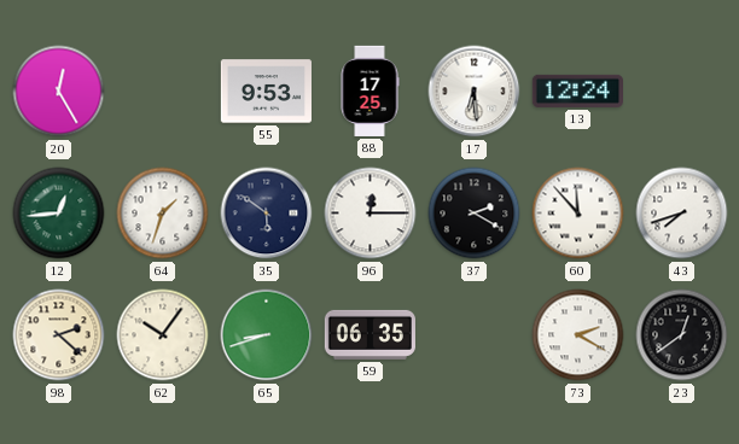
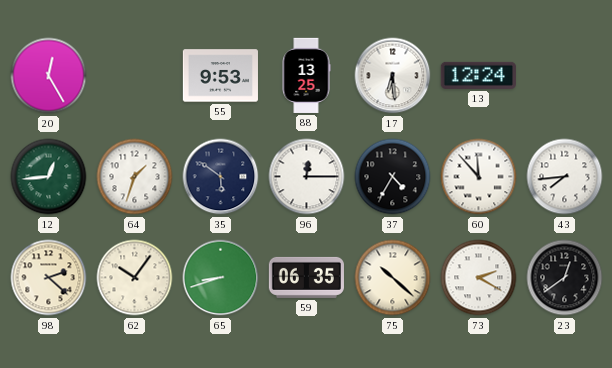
88: 17:25 -> 13:25 (306, 75)
37: 2:20 -> 4:35 (393, 177)
43: 7:42 -> 7:44 (565, 177)
75: none -> 10:22 (393, 278)
